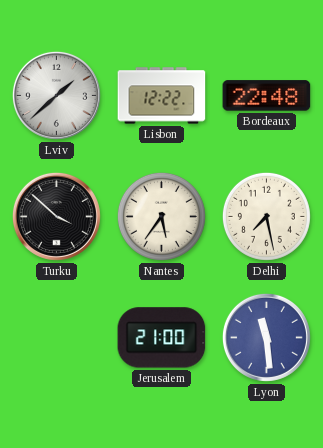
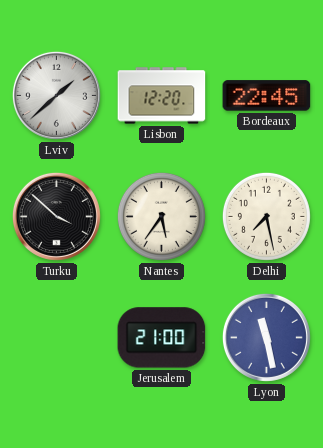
Lisbon: 12:22 -> 12:20 (162, 96)
Bordeaux: 22:48 -> 22:45 (267, 96)
Lyon: 11:29 -> 11:28 (266, 337)
